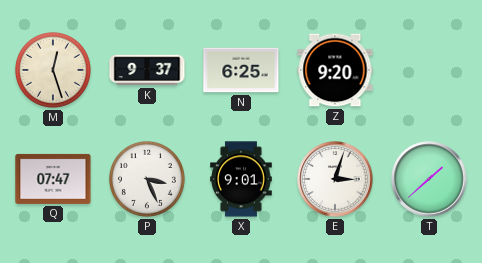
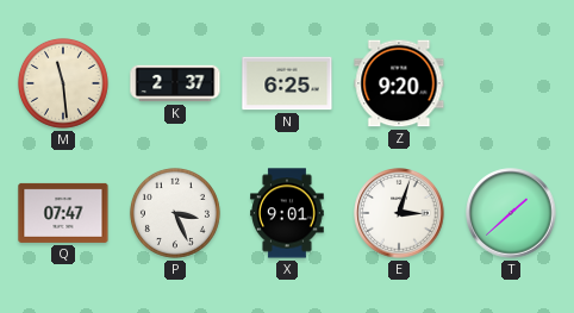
M: 12:27 -> 11:29 (63, 83)
K: 9:37 -> 2:37 (175, 83)
